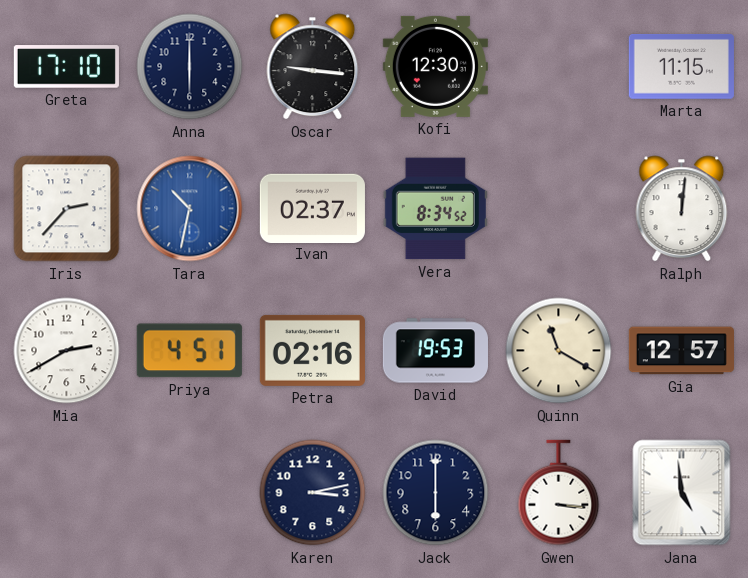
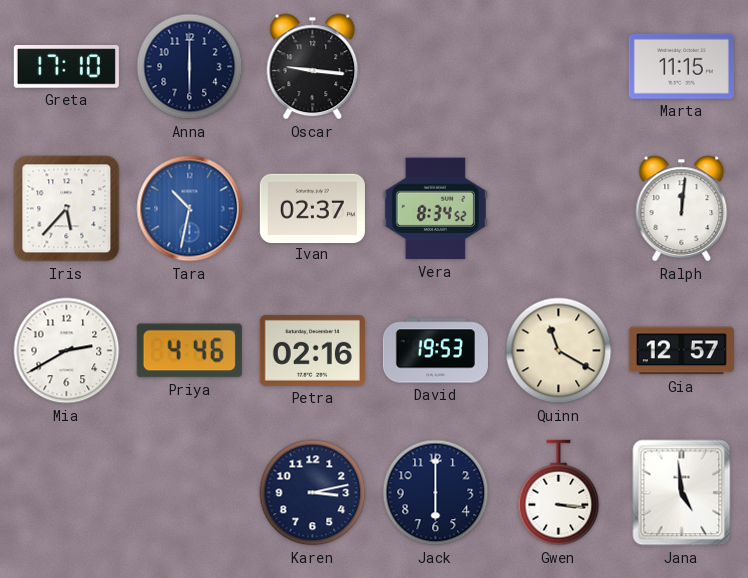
Kofi: 12:30 -> none (435, 66)
Iris: 2:37 -> 5:37 (67, 209)
Priya: 4:51 -> 4:46 (189, 351)
